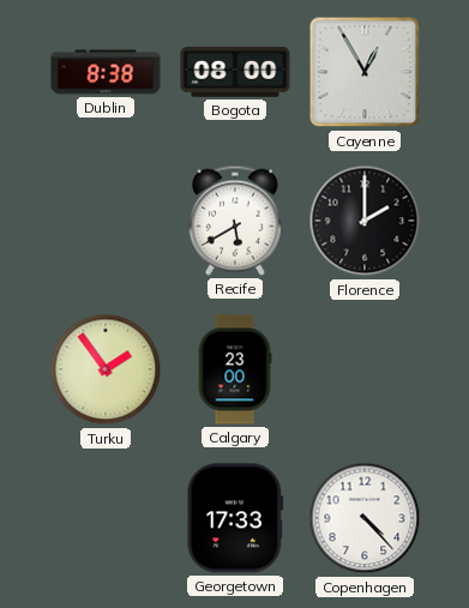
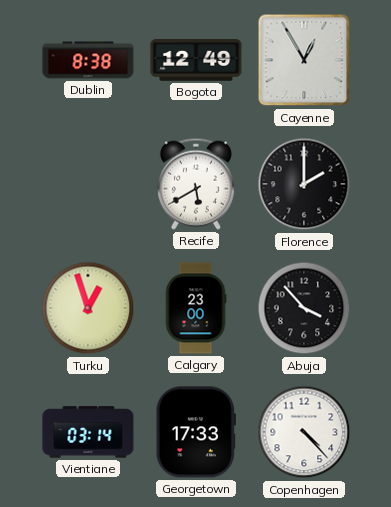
Bogota: 08:00 -> 12:49 (196, 60)
Turku: 1:54 -> 12:57 (88, 308)
Abuja: none -> 3:53 (304, 308)
Vientiane: none -> 03:14 (88, 432)
